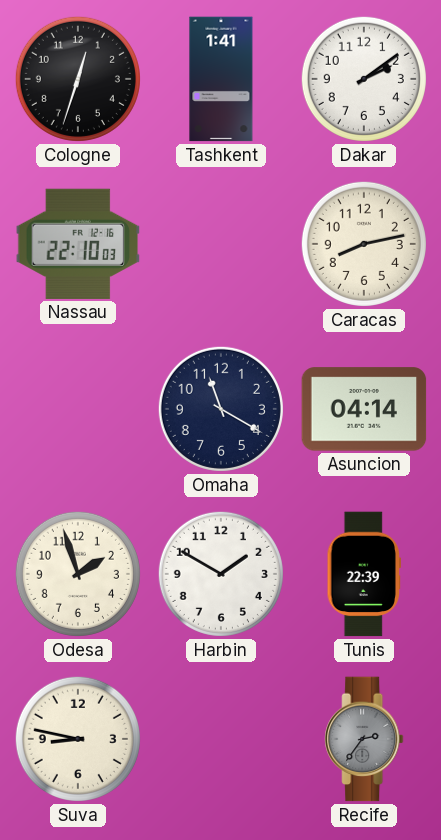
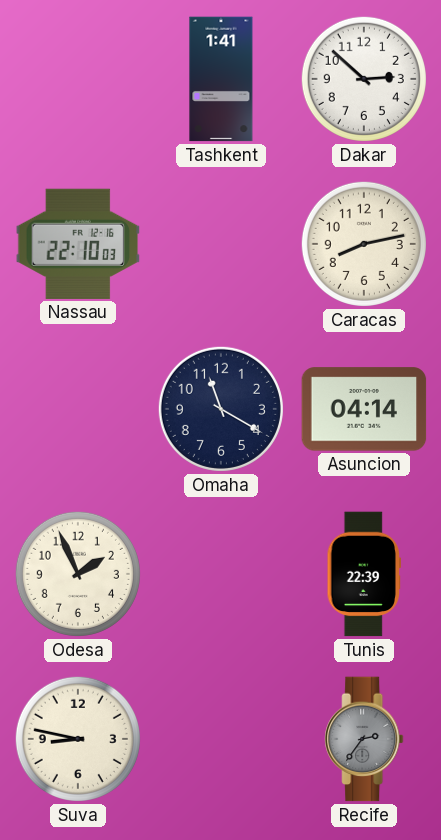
Cologne: 12:33 -> none (78, 79)
Dakar: 2:09 -> 2:52 (364, 79)
Odesa: 1:57 -> 1:56 (78, 574)
Harbin: 1:50 -> none (221, 574)
